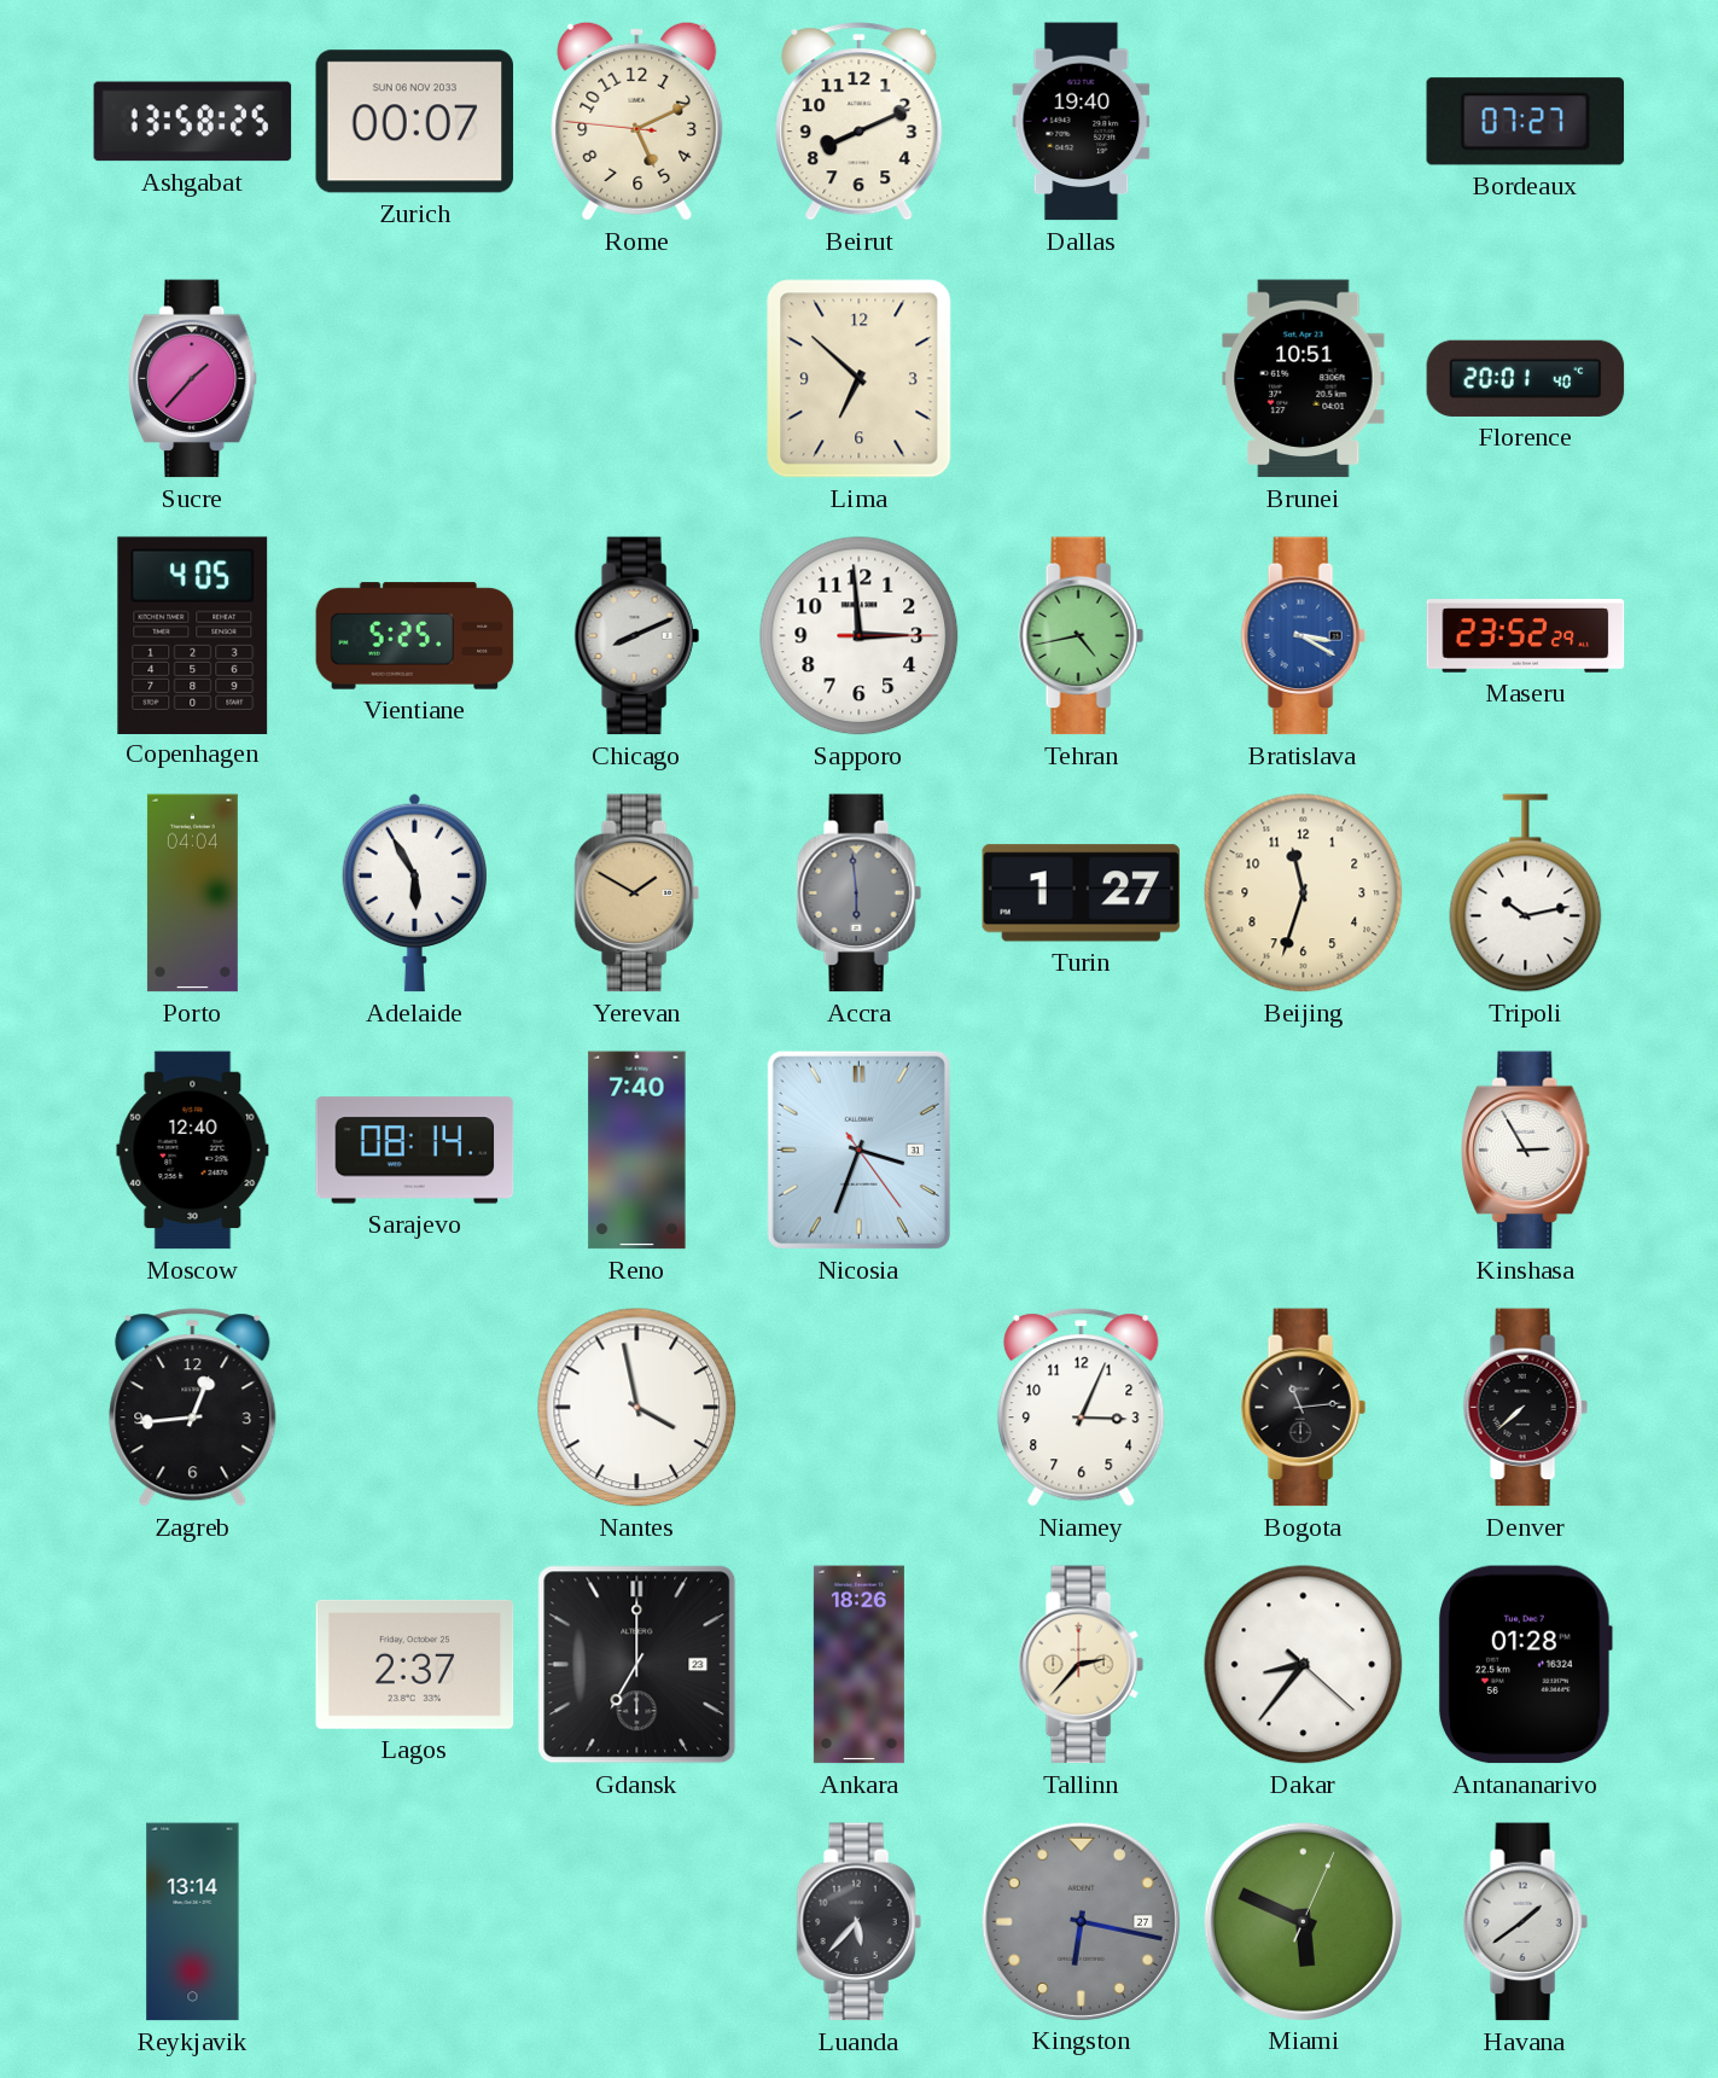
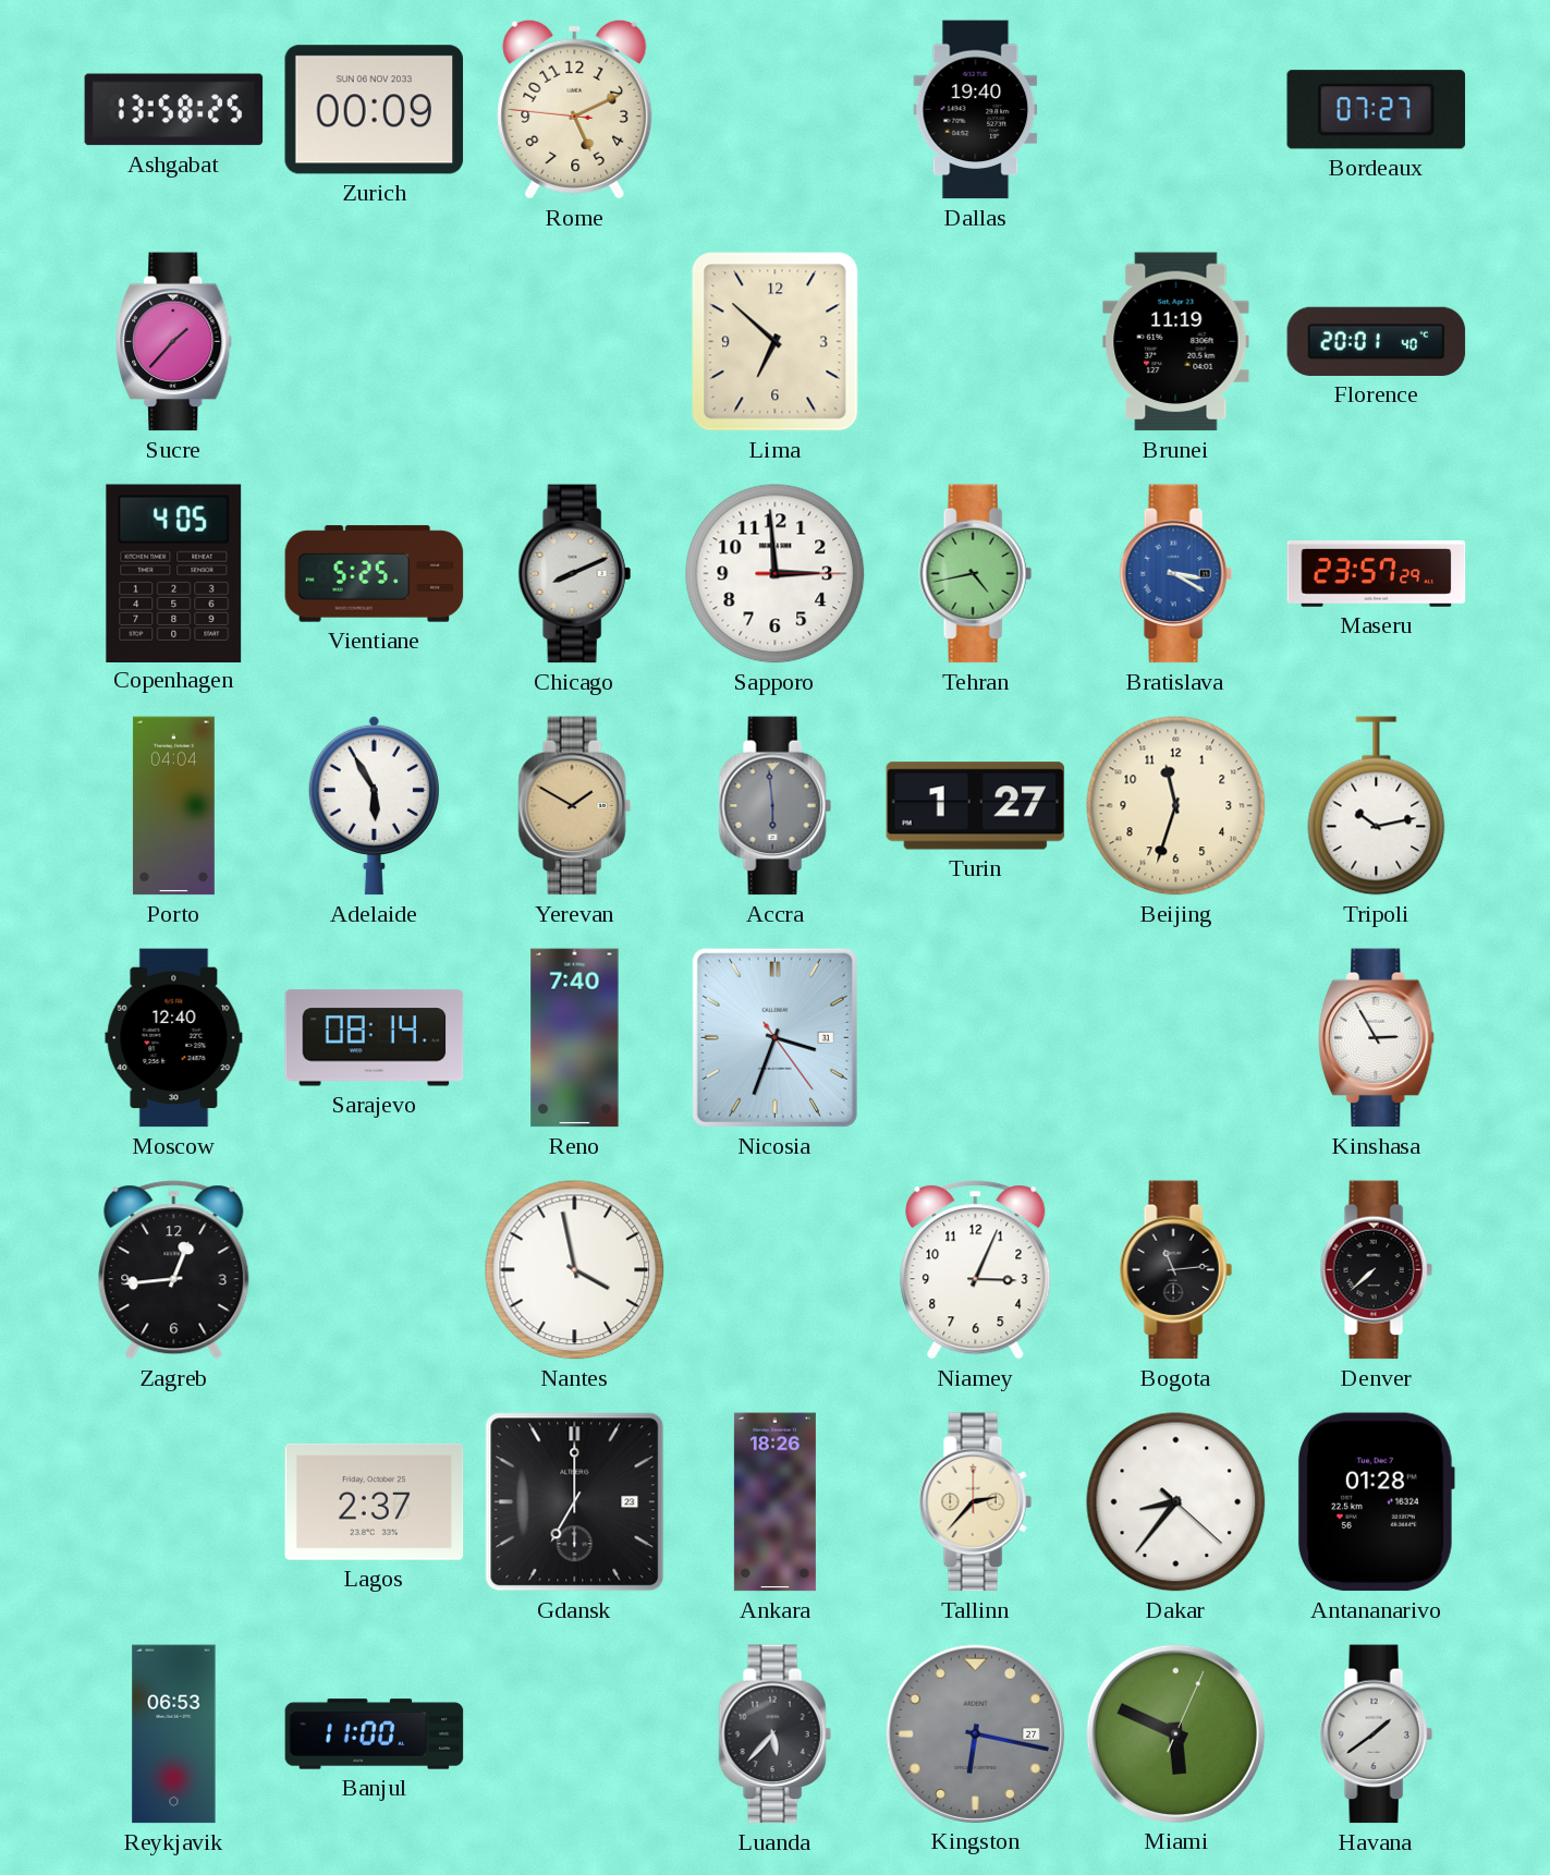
Zurich: 00:07 -> 00:09 (375, 110)
Beirut: 8:11 -> none (860, 122)
Brunei: 10:51 -> 11:19 (1176, 342)
Maseru: 23:52 -> 23:57 (1377, 574)
Reykjavik: 13:14 -> 06:53 (174, 1734)
Banjul: none -> 11:00 (375, 1734)
